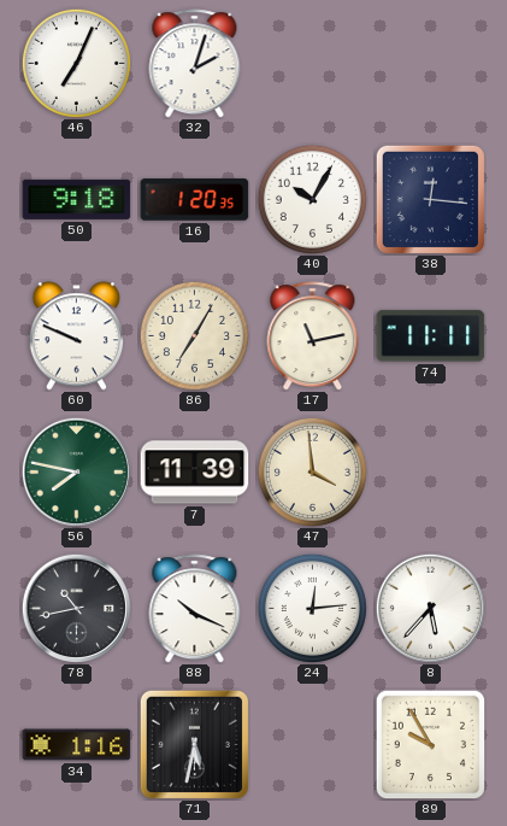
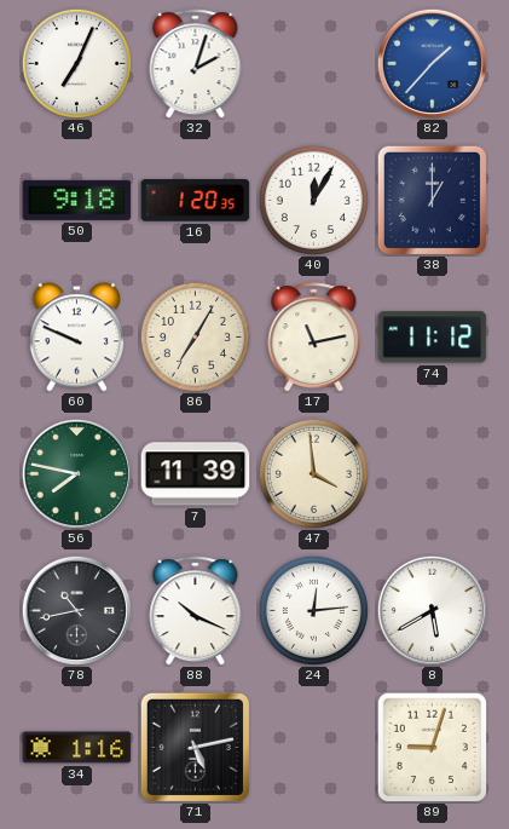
82: none -> 1:37 (432, 63)
40: 10:05 -> 12:05 (313, 200)
38: 12:16 -> 1:00 (432, 200)
74: 11:11 -> 11:12 (433, 338)
8: 5:37 -> 5:40 (432, 610)
71: 5:32 -> 5:13 (195, 747)
89: 9:55 -> 9:03 (432, 747)
